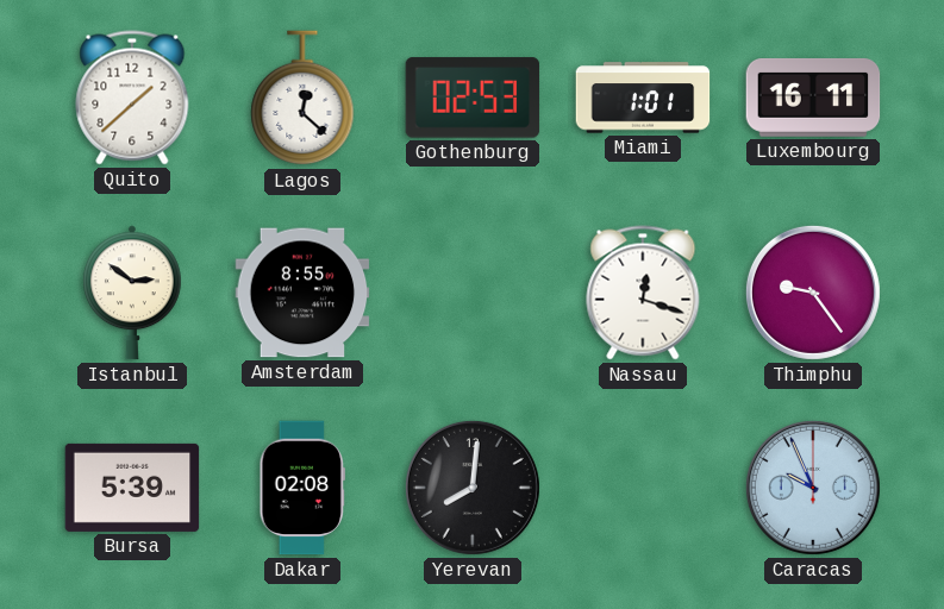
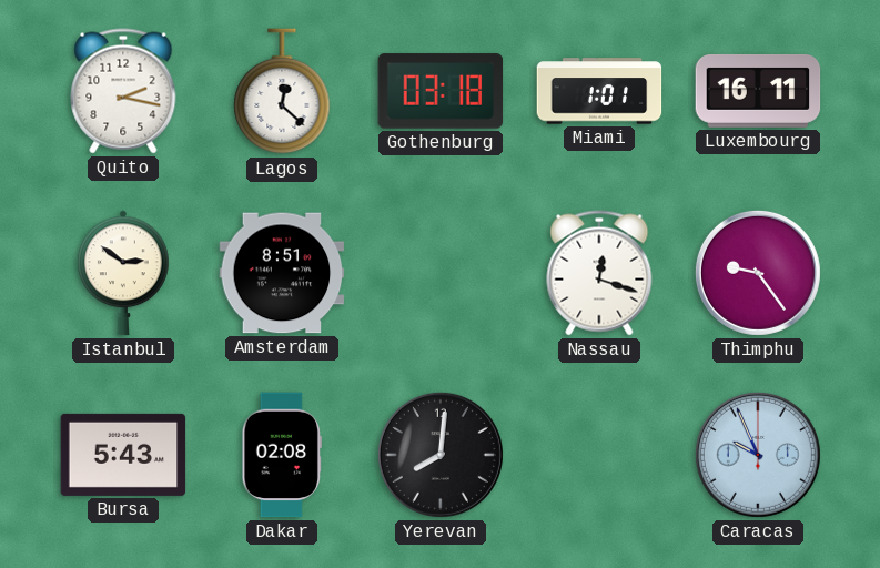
Quito: 1:38 -> 2:17 (123, 91)
Gothenburg: 02:53 -> 03:18 (441, 91)
Amsterdam: 8:55 -> 8:51 (282, 273)
Bursa: 5:39 -> 5:43 (123, 455)
